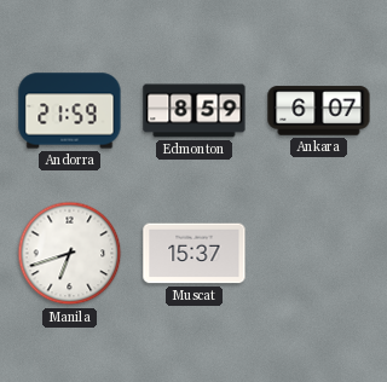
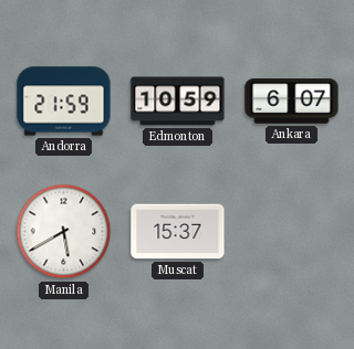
Edmonton: 8:59 -> 10:59 (178, 102)
Manila: 6:42 -> 5:40 (64, 232)
